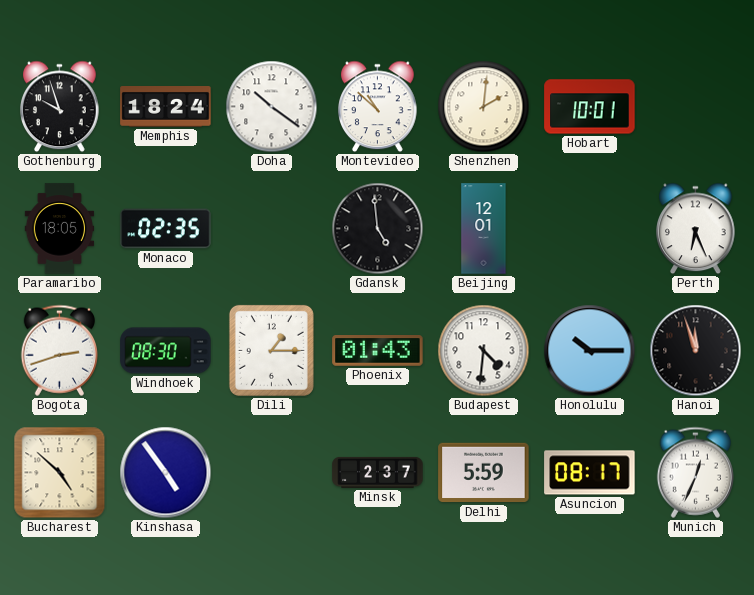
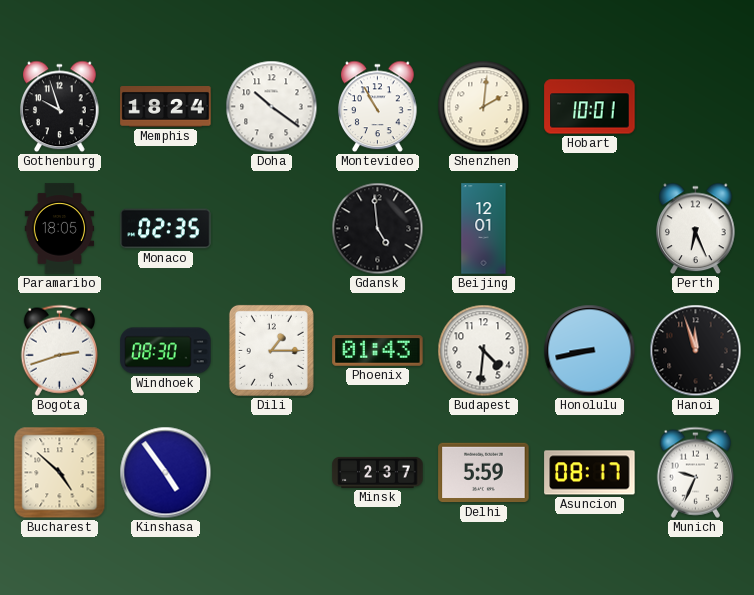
Montevideo: 10:52 -> 10:55 (378, 107)
Honolulu: 10:15 -> 8:43 (590, 351)
Munich: 12:34 -> 9:34 (695, 472)
